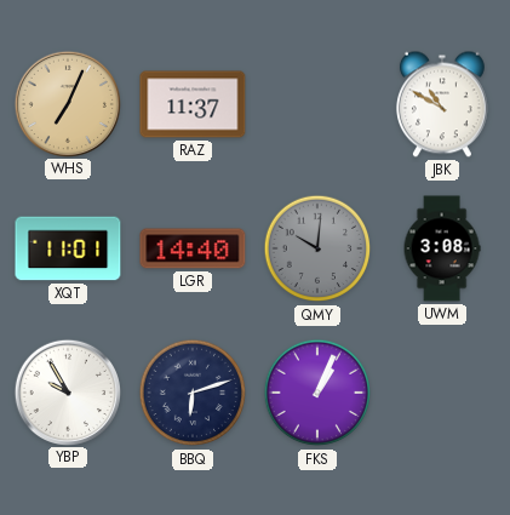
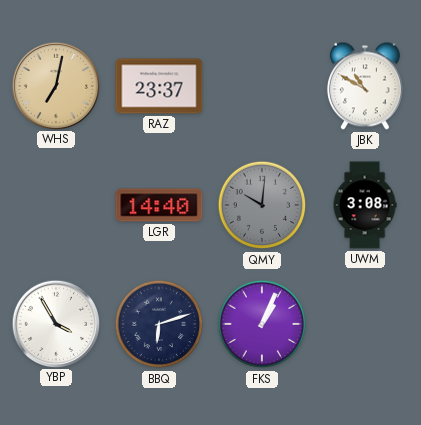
WHS: 7:04 -> 7:02 (55, 85)
RAZ: 11:37 -> 23:37 (159, 86)
XQT: 11:01 -> none (68, 248)
YBP: 9:55 -> 3:55 (55, 323)
